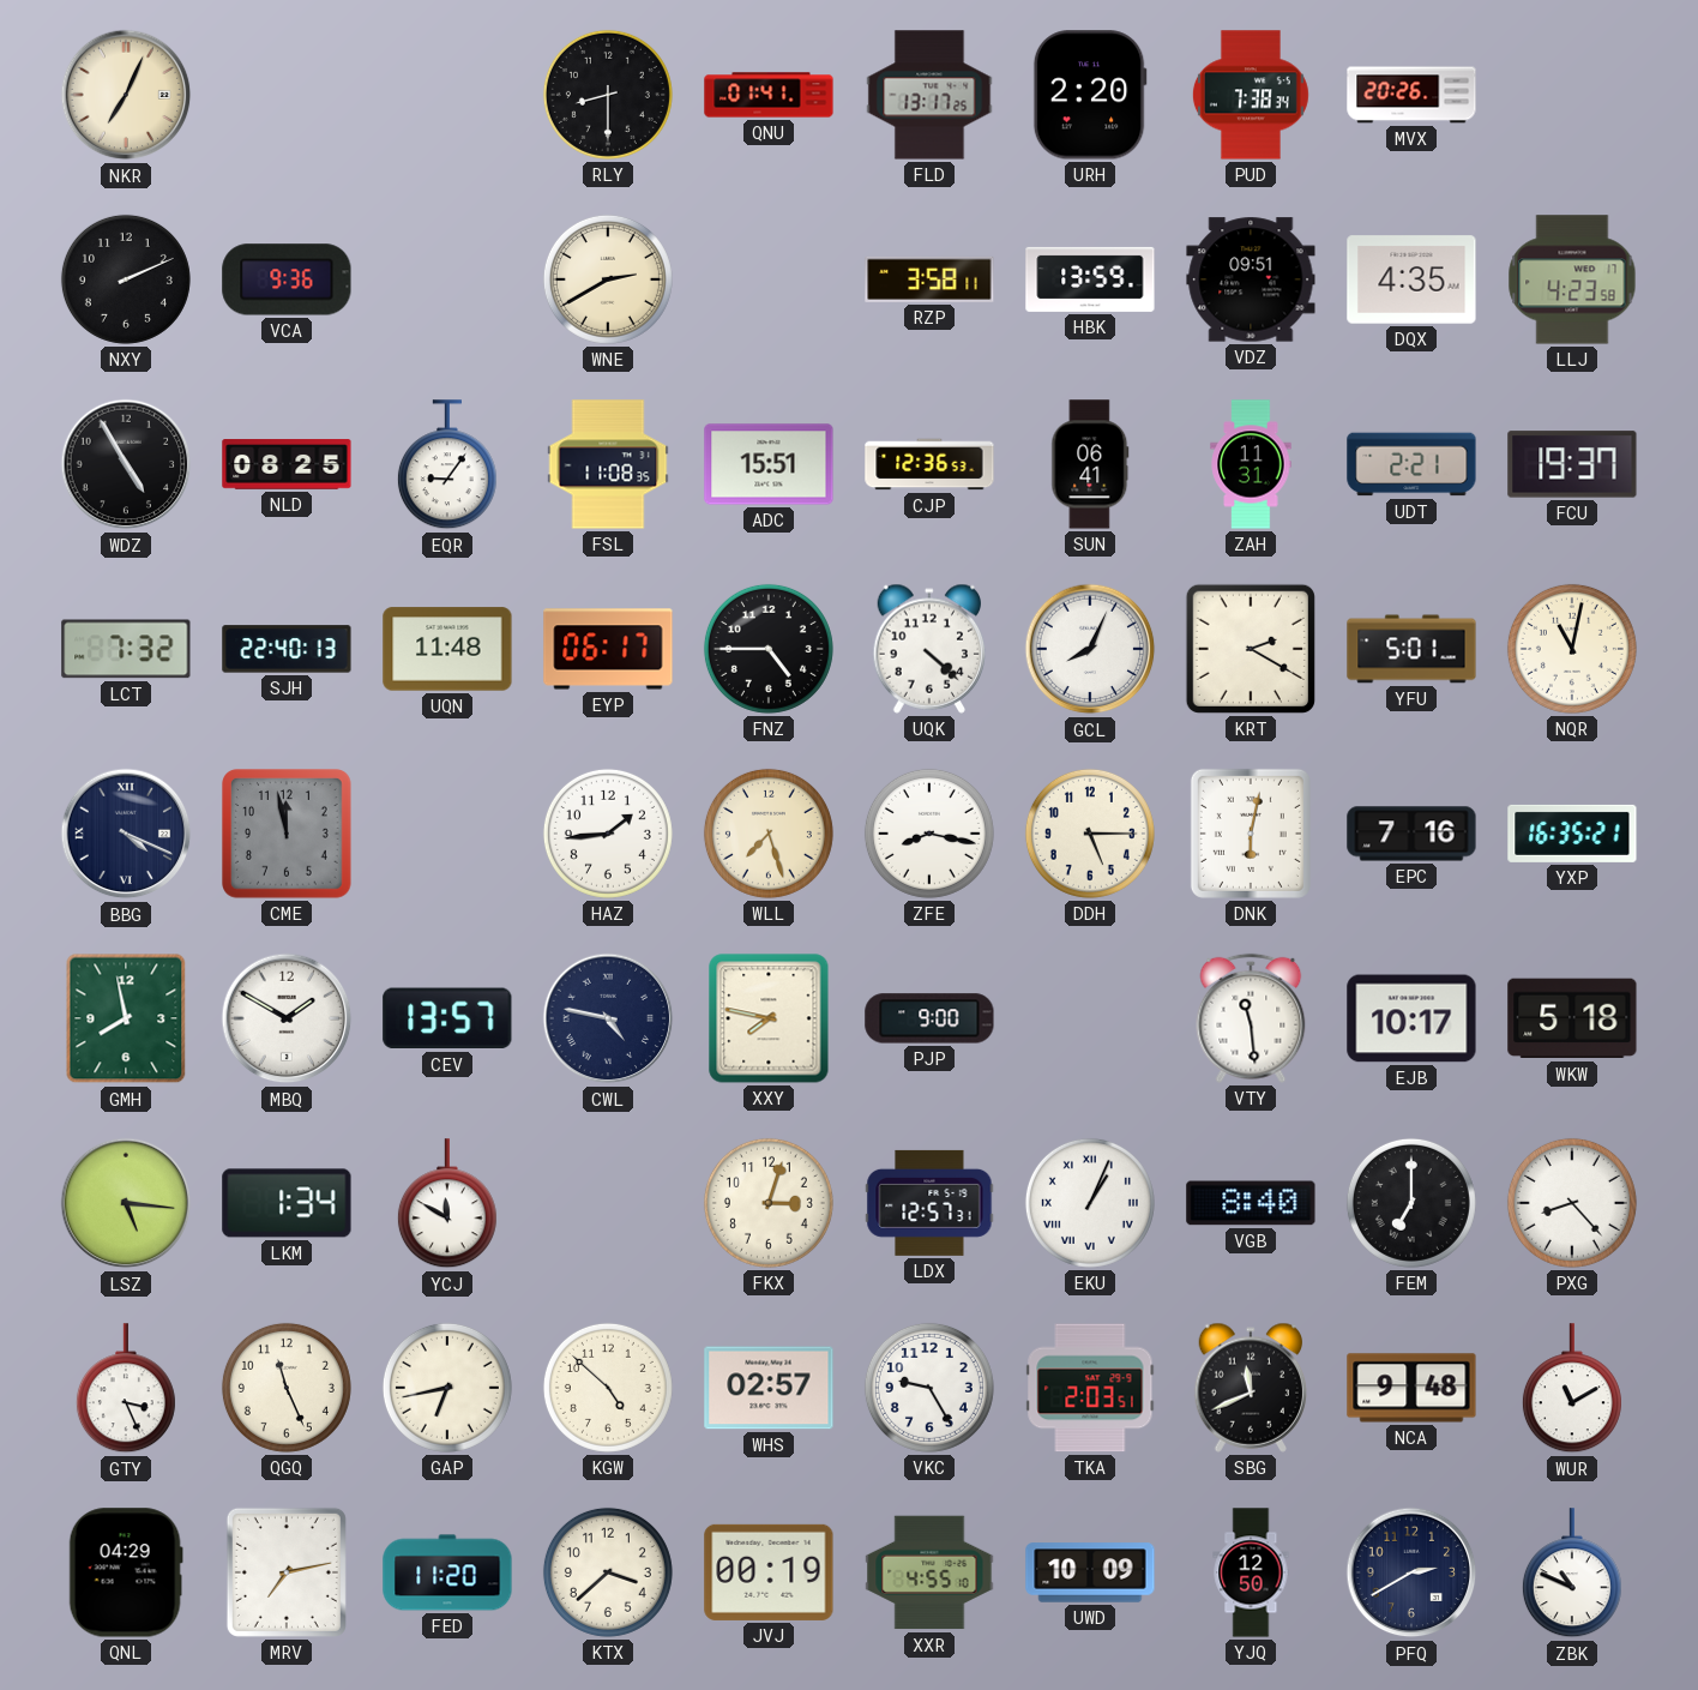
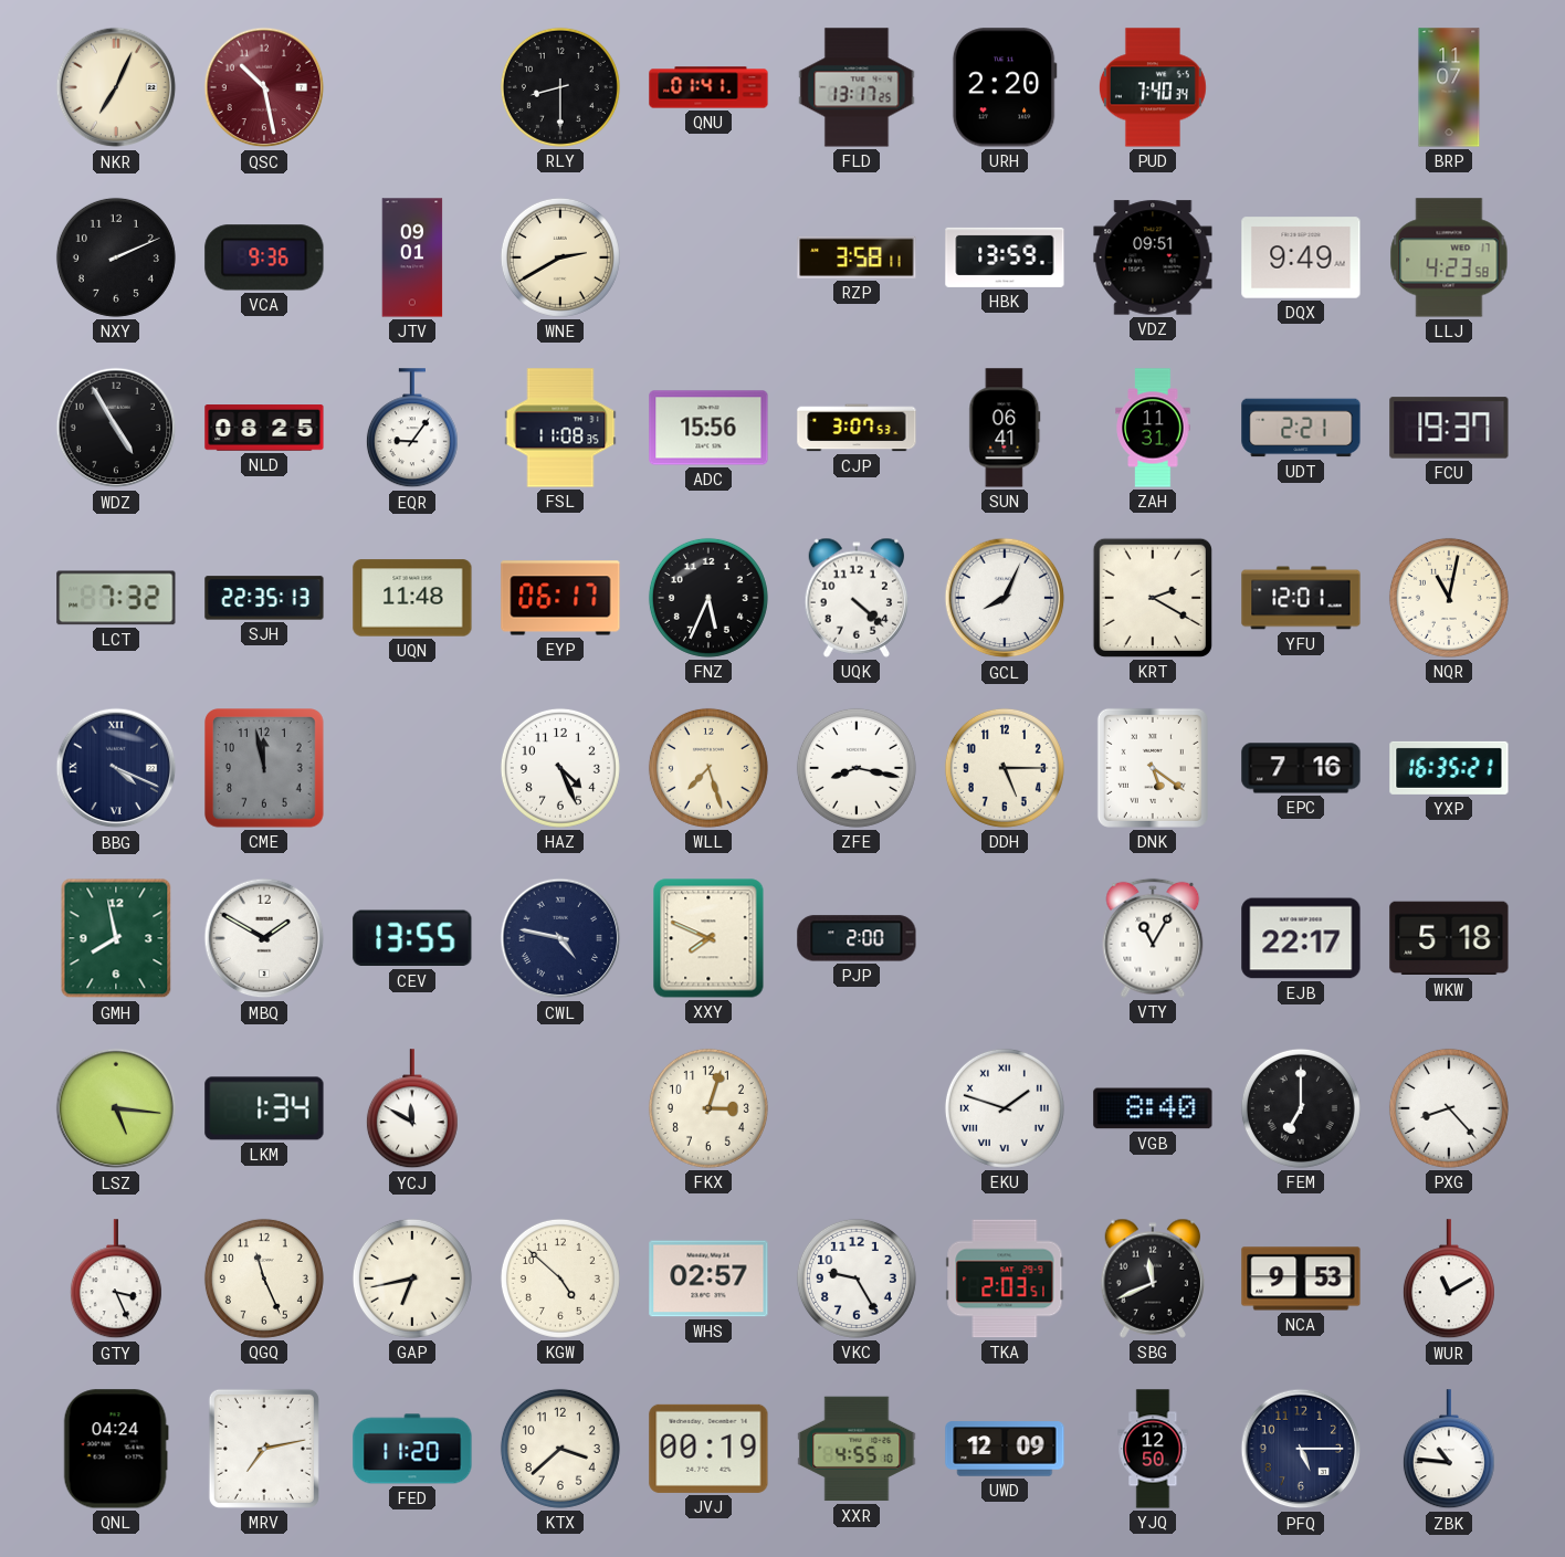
QSC: none -> 10:28 (264, 87)
PUD: 7:38 -> 7:40 (1153, 87)
MVX: 20:26 -> none (1411, 95)
BRP: none -> 11:07 (1449, 87)
JTV: none -> 09:01 (412, 257)
DQX: 4:35 -> 9:49 (1301, 257)
ADC: 15:51 -> 15:56 (708, 428)
CJP: 12:36 -> 3:07 (857, 428)
SJH: 22:40 -> 22:35 (264, 598)
FNZ: 4:45 -> 5:34 (708, 598)
YFU: 5:01 -> 12:01 (1301, 598)
HAZ: 1:44 -> 4:26 (560, 768)
DNK: 6:02 -> 5:21 (1153, 768)
CEV: 13:57 -> 13:55 (412, 938)
XXY: 7:47 -> 7:49 (708, 938)
PJP: 9:00 -> 2:00 (857, 938)
VTY: 11:29 -> 11:05 (1153, 938)
EJB: 10:17 -> 22:17 (1301, 938)
LDX: 12:57 -> none (929, 1203)
EKU: 1:04 -> 1:48 (1005, 1108)
NCA: 9:48 -> 9:53 (1301, 1279)
QNL: 04:29 -> 04:24 (116, 1449)
UWD: 10:09 -> 12:09 (1005, 1449)
PFQ: 2:40 -> 5:15 (1301, 1449)
ZBK: 10:49 -> 10:46 (1449, 1450)
